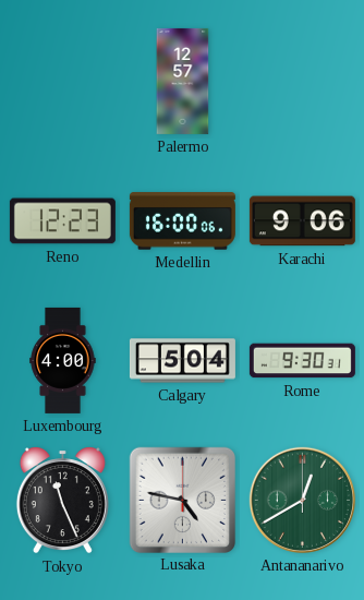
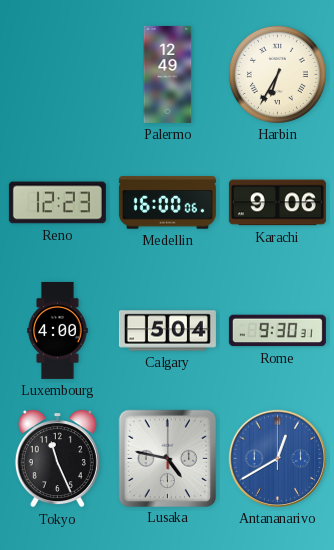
Palermo: 12:57 -> 12:49 (168, 74)
Harbin: none -> 6:35 (277, 74)
Antananarivo dial: green -> blue (277, 458)
